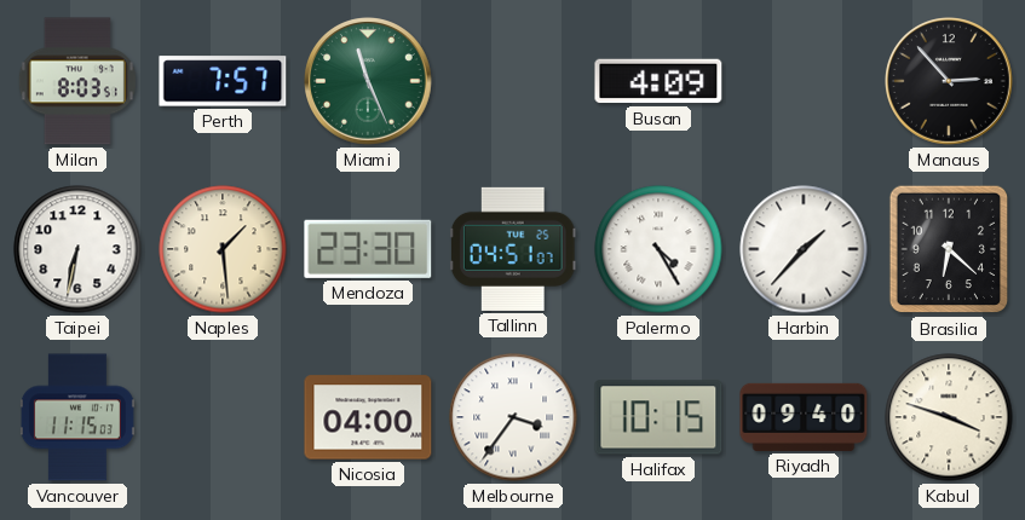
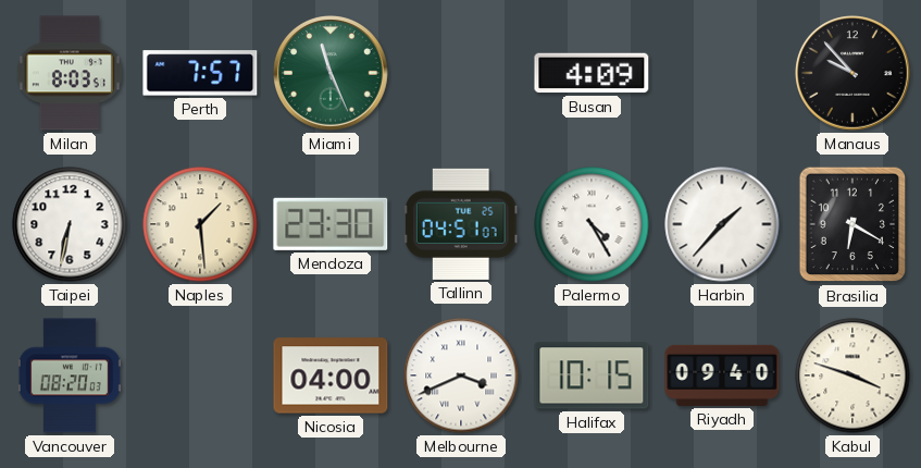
Manaus: 2:53 -> 9:53 (854, 74)
Brasilia: 6:22 -> 6:20 (852, 224)
Vancouver: 11:15 -> 08:20 (70, 375)
Melbourne: 3:36 -> 3:41 (461, 375)
